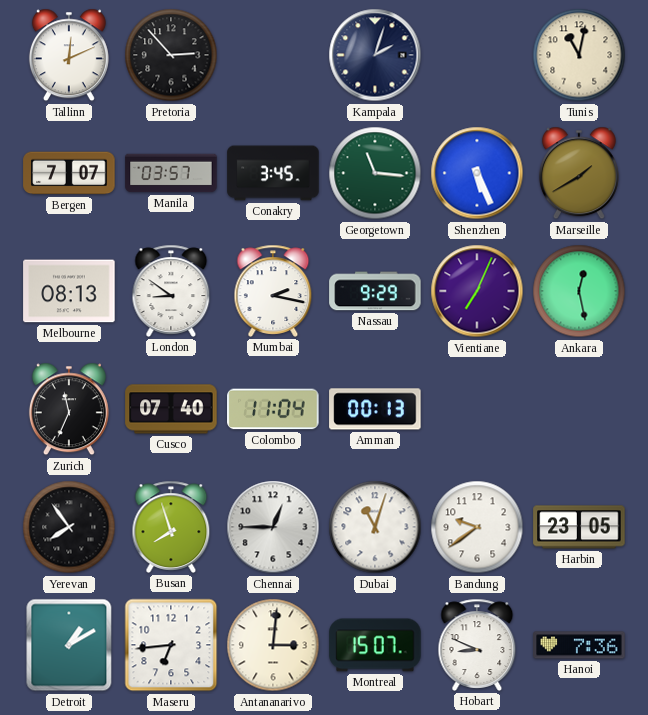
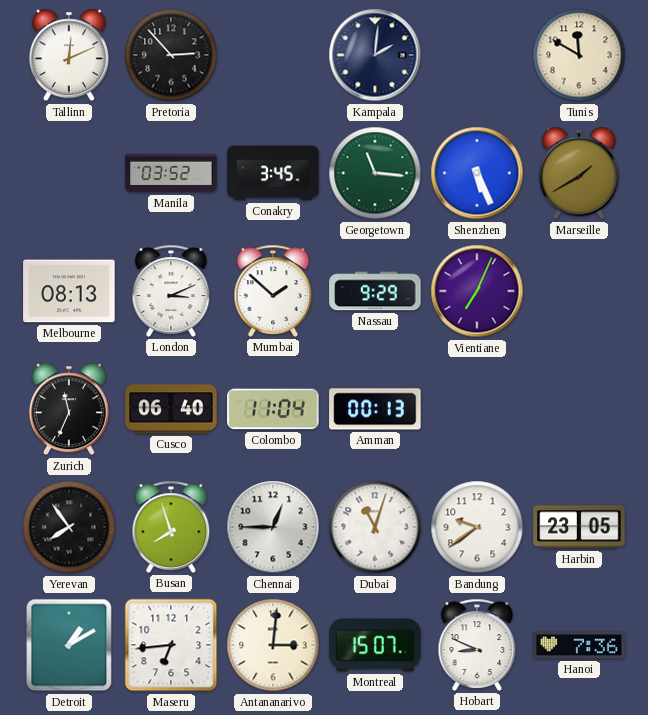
Kampala: 2:03 -> 2:01 (375, 55)
Tunis: 11:02 -> 11:50 (579, 55)
Bergen: 7:07 -> none (69, 173)
Manila: 03:57 -> 03:52 (171, 173)
London: 8:51 -> 3:11 (171, 291)
Mumbai: 2:17 -> 1:52 (273, 291)
Ankara: 12:28 -> none (579, 291)
Cusco: 07:40 -> 06:40 (171, 409)
